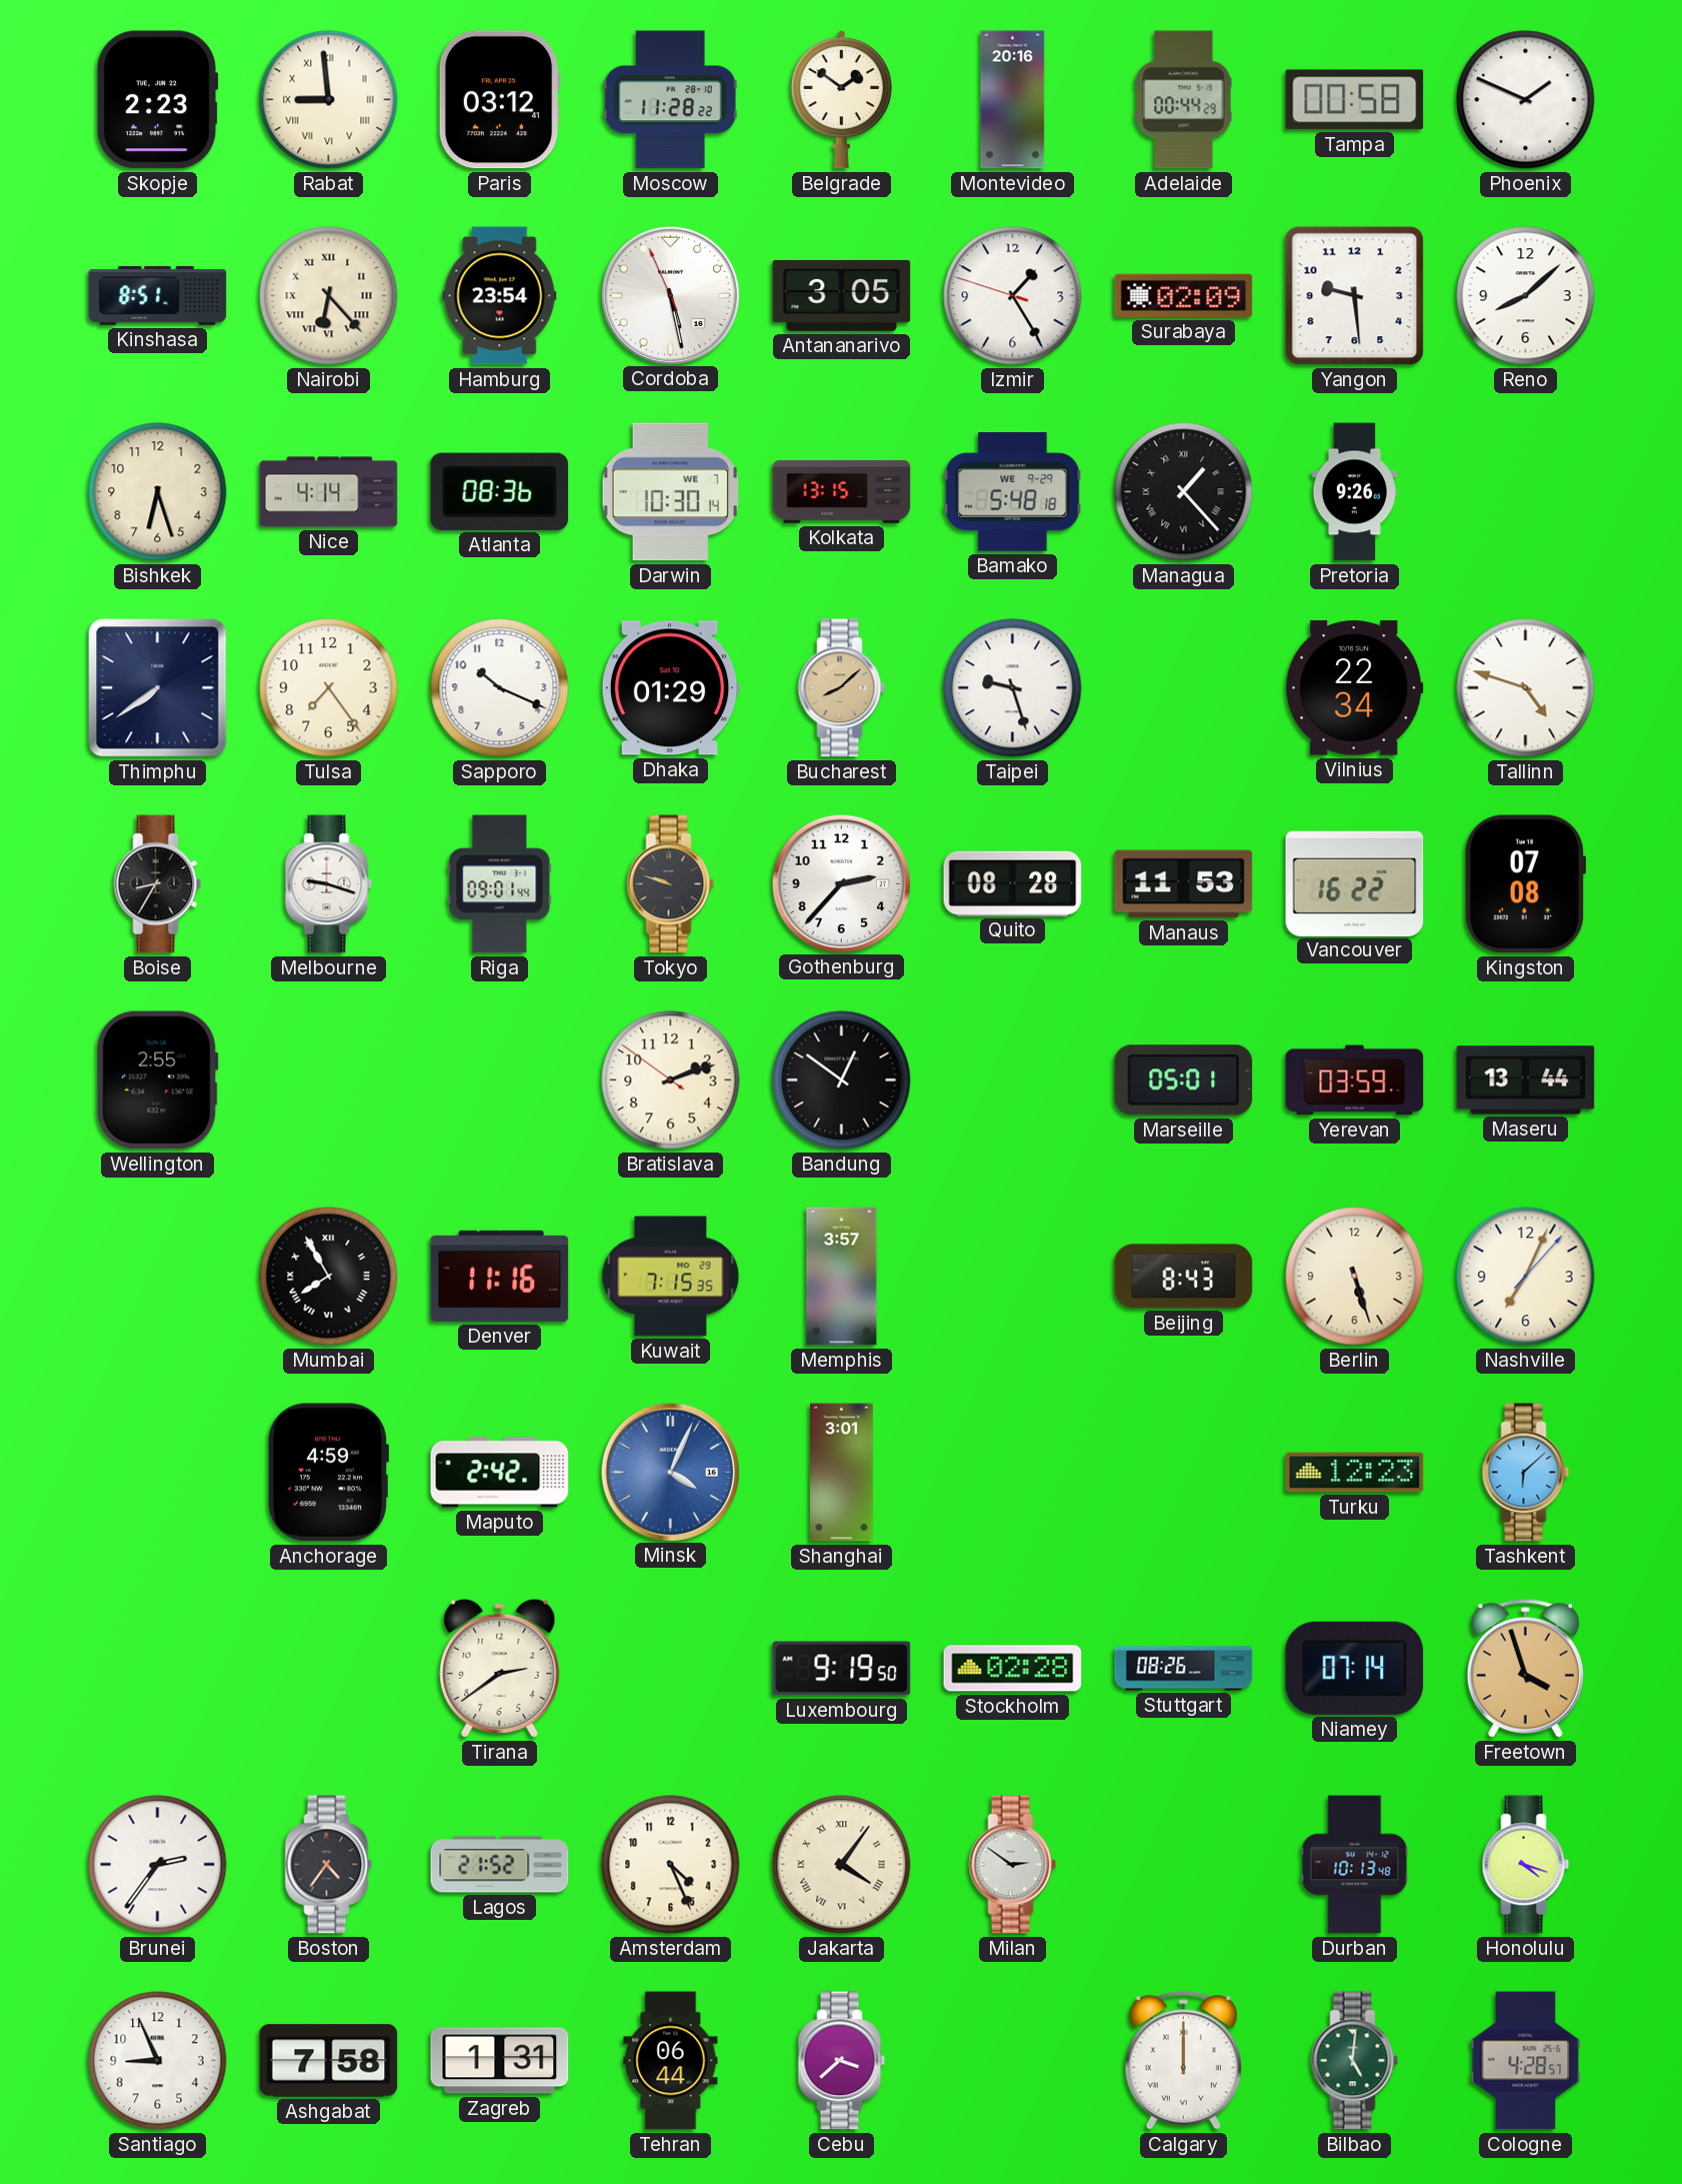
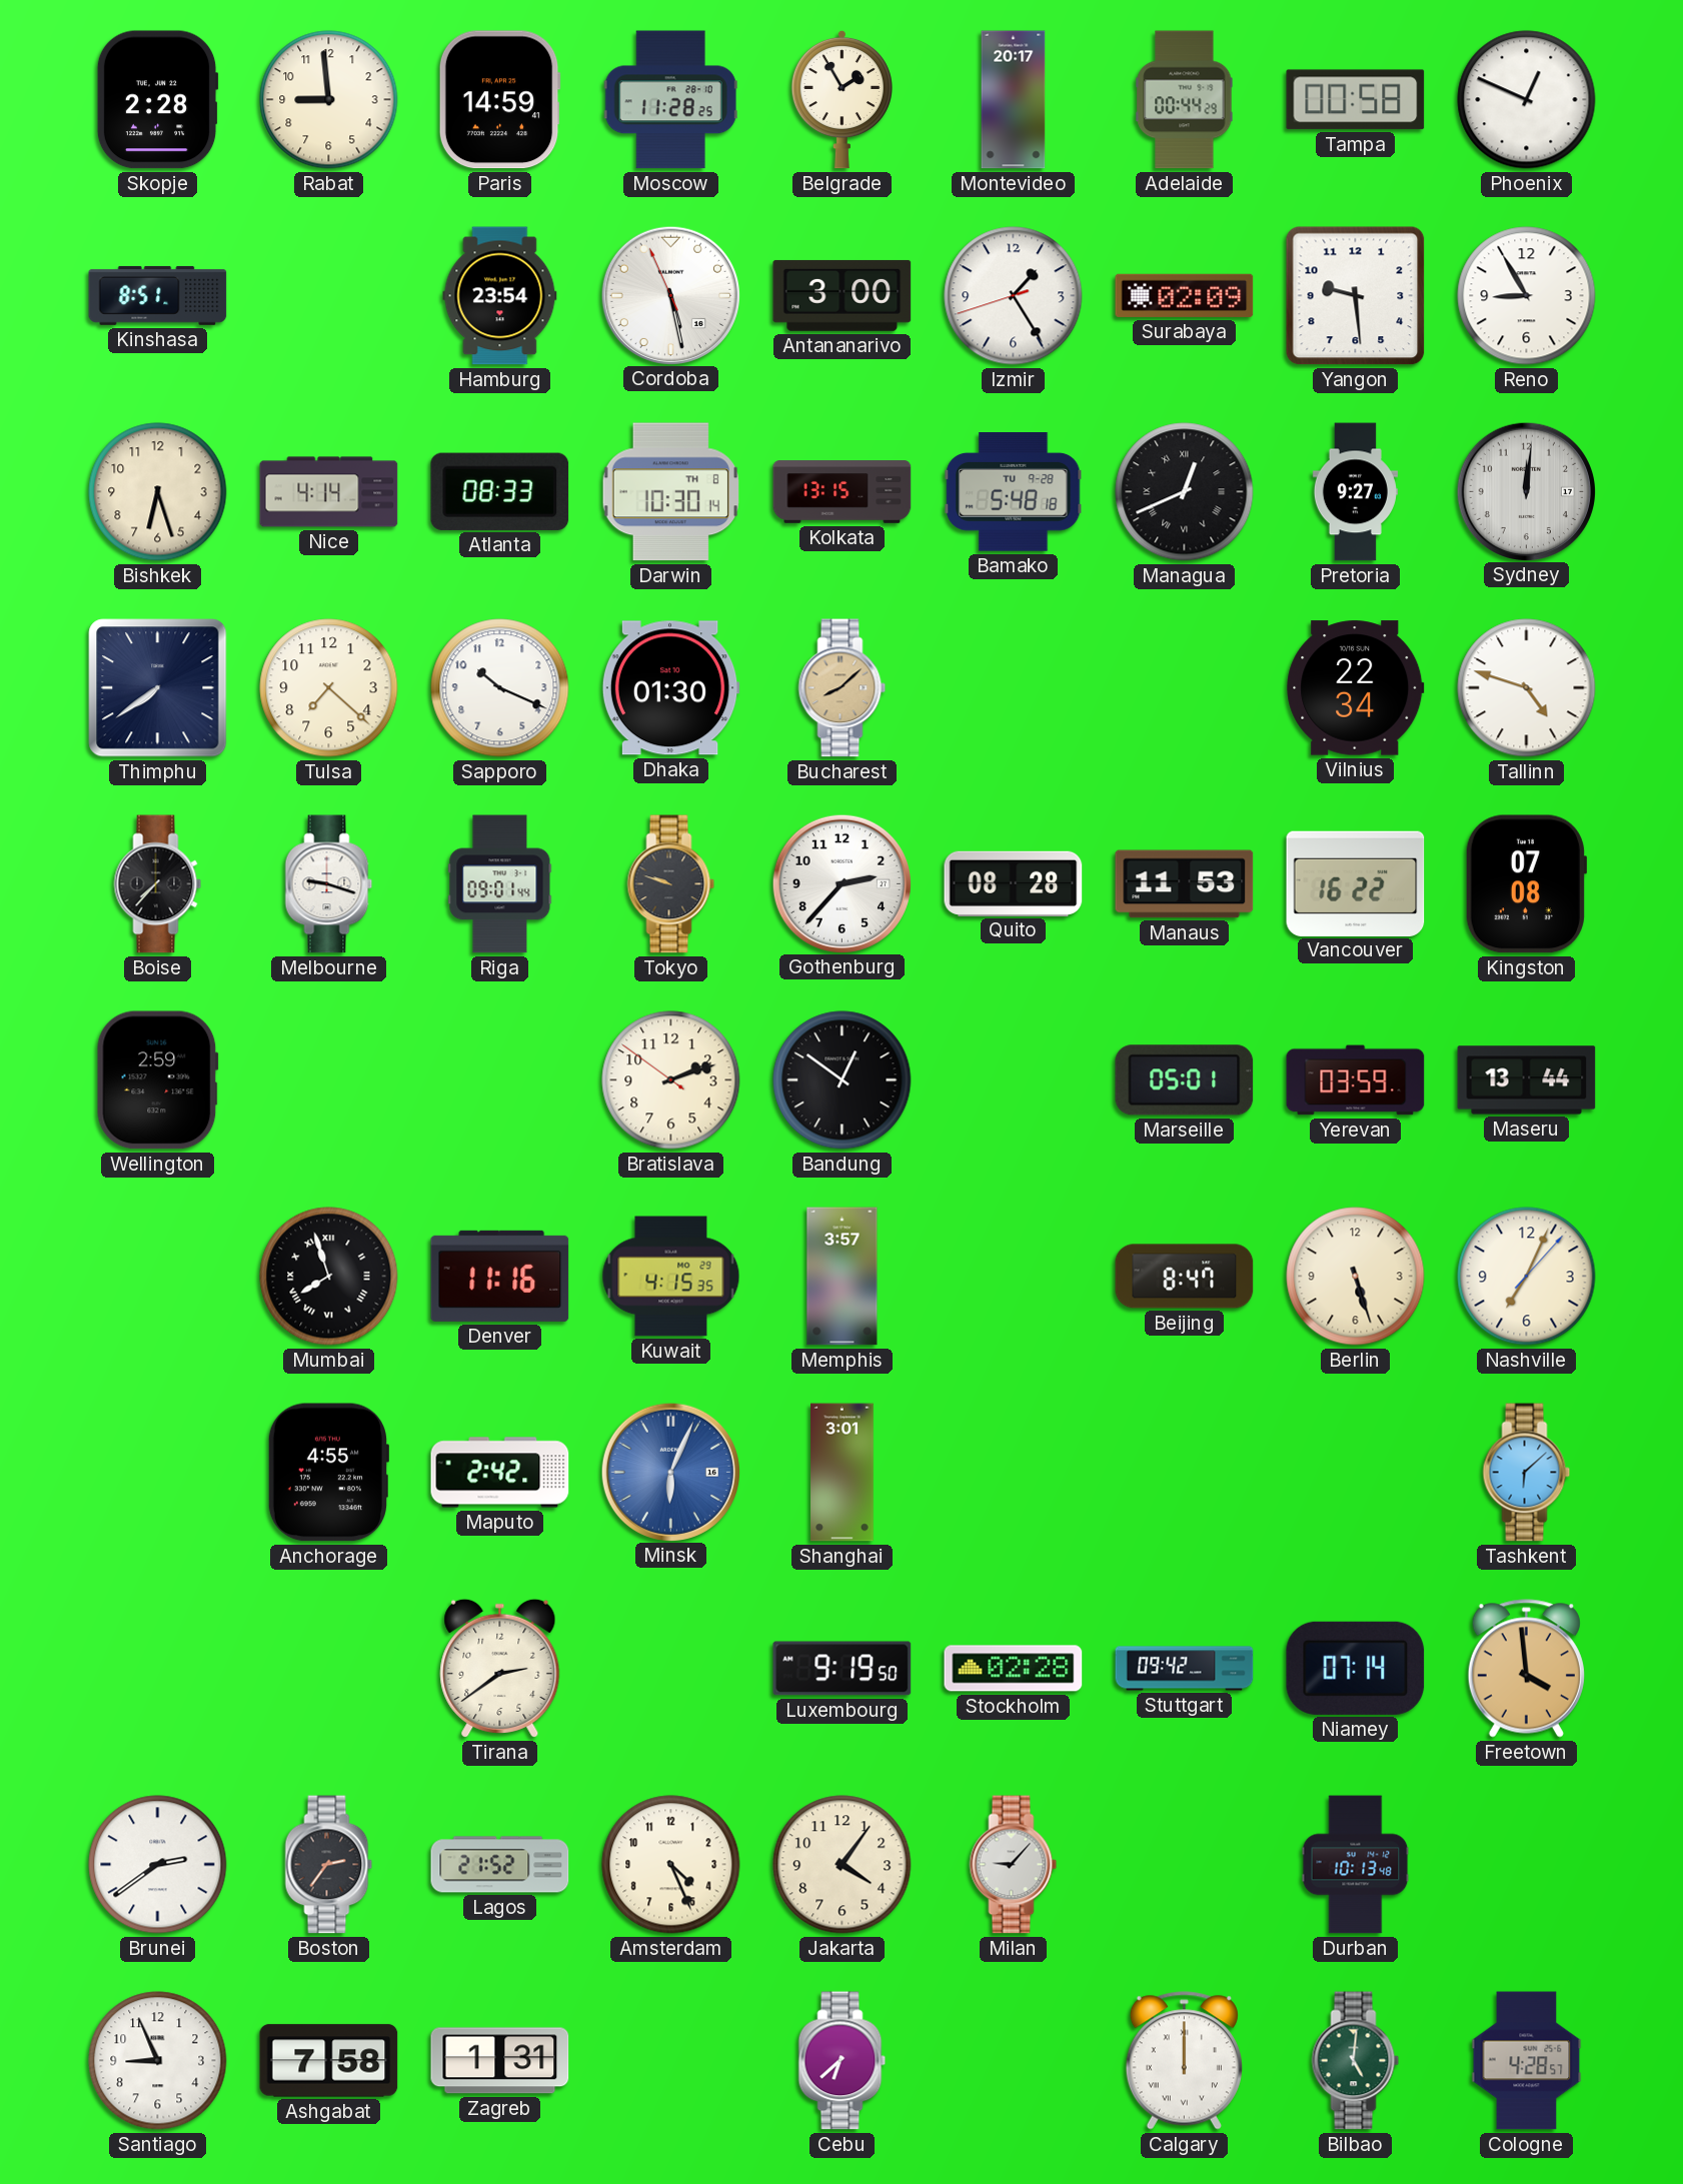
Skopje: 2:23 -> 2:28 (157, 100)
Rabat numerals: Roman -> Arabic (329, 100)
Paris: 03:12 -> 14:59 (499, 100)
Moscow: 11:28:22 -> 11:28:25 (670, 100)
Belgrade: 1:51 -> 1:55 (841, 99)
Montevideo: 20:16 -> 20:17 (1014, 100)
Phoenix: 1:49 -> 12:49 (1527, 100)
Nairobi: 6:23 -> none (329, 296)
Antananarivo: 3:05 -> 3:00 (843, 295)
Izmir: 1:24:48 -> 1:24:42 (1014, 296)
Reno: 8:08 -> 8:55 (1527, 296)
Atlanta: 08:36 -> 08:33 (500, 491)
Darwin date: WE 7 -> TH 8 (670, 492)
Bamako date: WE 9-29 -> TU 9-28 (1014, 492)
Managua: 1:23 -> 12:41 (1185, 492)
Pretoria: 9:26 -> 9:27 (1355, 492)
Sydney: none -> 12:01 (1526, 491)
Tulsa: 7:24 -> 7:22 (329, 688)
Dhaka: 01:29 -> 01:30 (670, 688)
Taipei: 9:27 -> none (1013, 688)
Boise: 8:35 -> 7:37 (158, 884)
Wellington: 2:55 -> 2:59 (157, 1080)
Mumbai: 7:55 -> 7:57 (329, 1277)
Kuwait: 7:15 -> 4:15 (671, 1277)
Beijing: 8:43 -> 8:47 (1185, 1277)
Anchorage: 4:59 -> 4:55 (328, 1473)
Minsk: 4:04 -> 6:04 (670, 1472)
Turku: 12:23 -> none (1355, 1473)
Stuttgart: 08:26 -> 09:42 (1185, 1669)
Freetown: 3:57 -> 3:59 (1526, 1669)
Brunei: 2:36 -> 2:39 (158, 1865)
Boston: 4:36 -> 2:36 (329, 1865)
Jakarta numerals: Roman -> Arabic (843, 1865)
Milan: 2:51 -> 9:07 (1014, 1865)
Honolulu: 4:18 -> none (1526, 1865)
Tehran: 06:44 -> none (671, 2061)
Cebu: 3:38 -> 6:38 (843, 2061)
